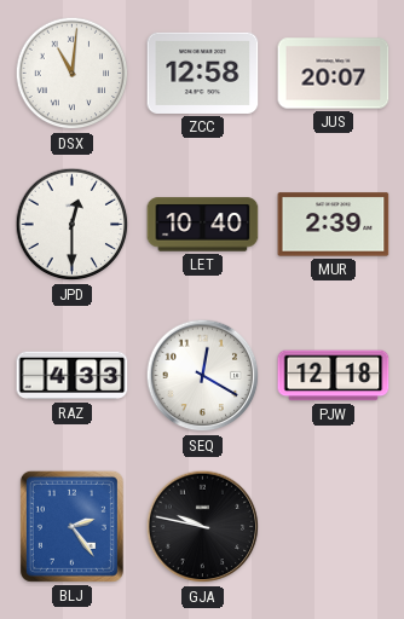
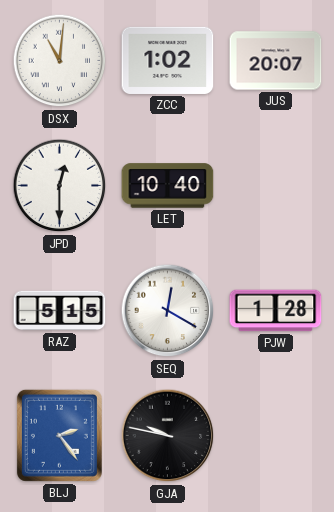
ZCC: 12:58 -> 1:02 (168, 60)
MUR: 2:39 -> none (334, 225)
RAZ: 4:33 -> 5:15 (60, 311)
PJW: 12:18 -> 1:28 (276, 311)
